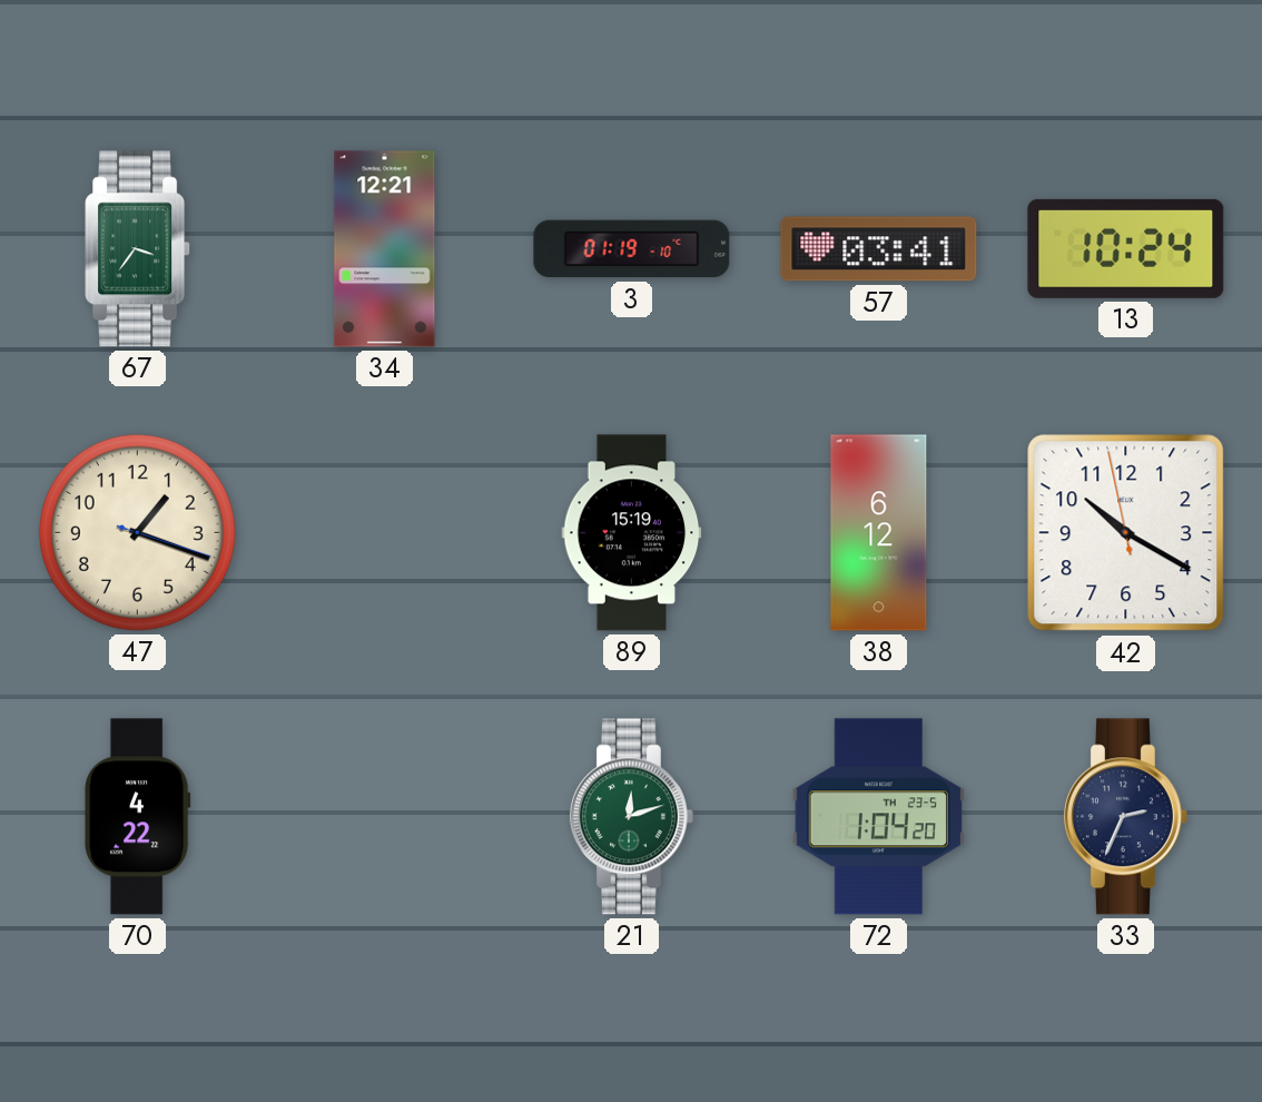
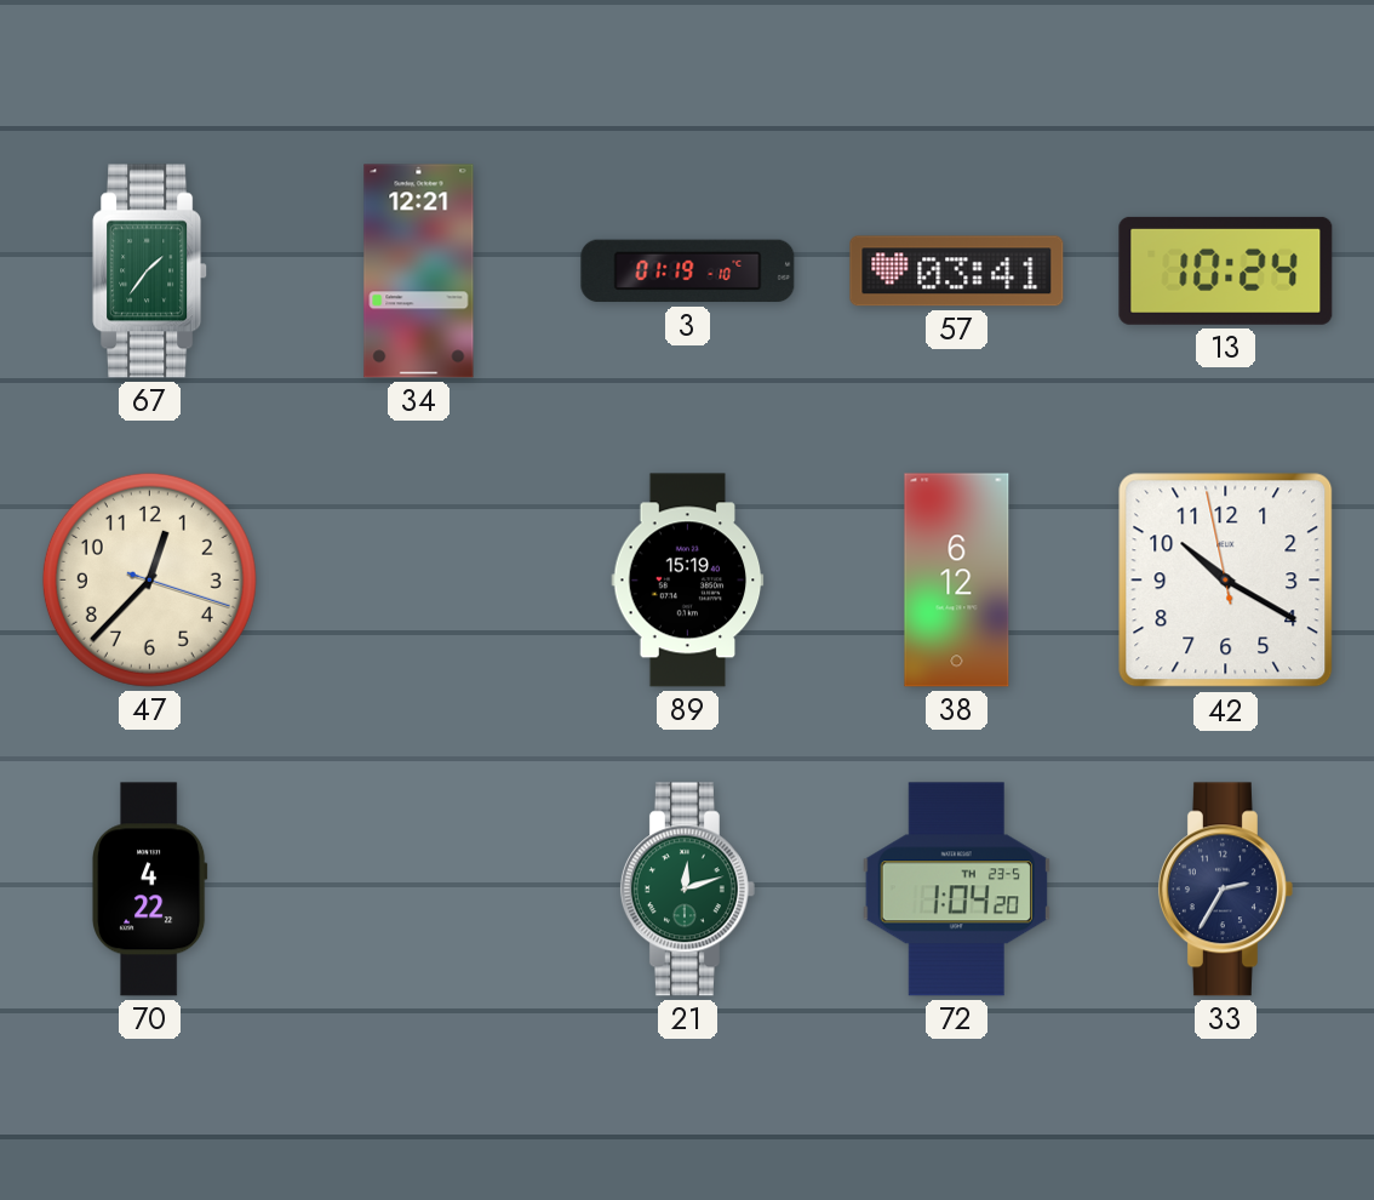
67: 3:36 -> 1:36 (150, 272)
47: 1:18 -> 12:37 (149, 579)
33: 2:34 -> 2:35 (1225, 890)
